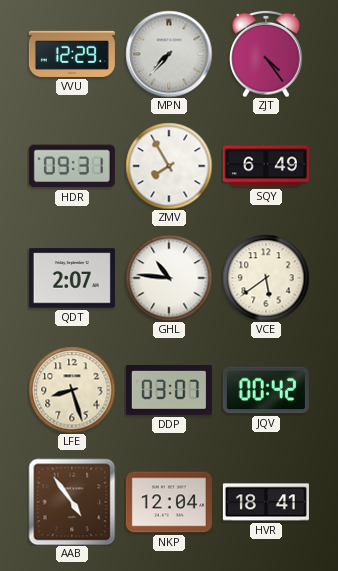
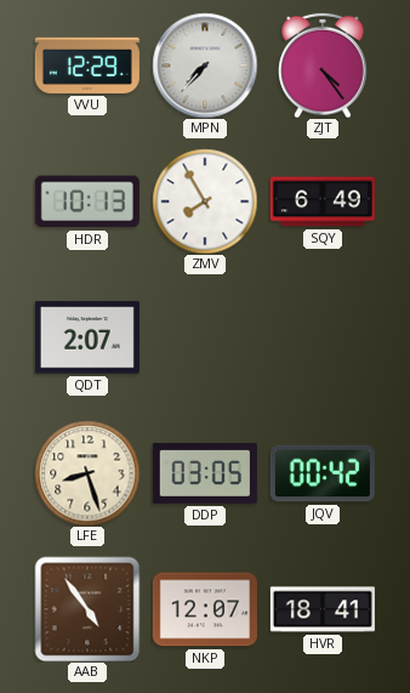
HDR: 09:31 -> 10:13 (87, 201)
GHL: 10:46 -> none (169, 278)
VCE: 5:39 -> none (266, 278)
DDP: 03:07 -> 03:05 (205, 473)
NKP: 12:04 -> 12:07 (205, 609)
